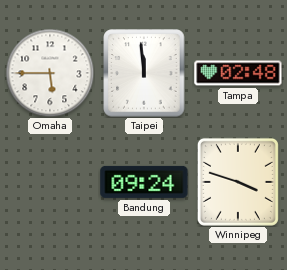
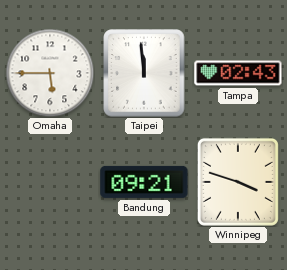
Tampa: 02:48 -> 02:43 (238, 73)
Bandung: 09:24 -> 09:21 (144, 182)
